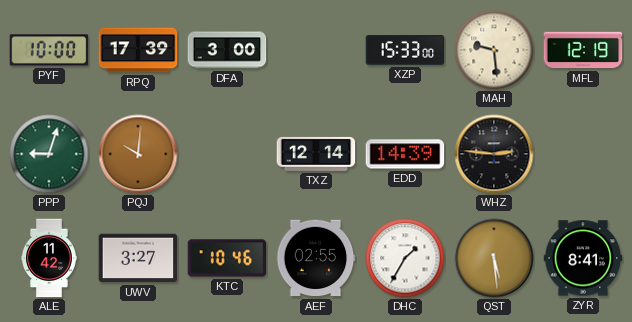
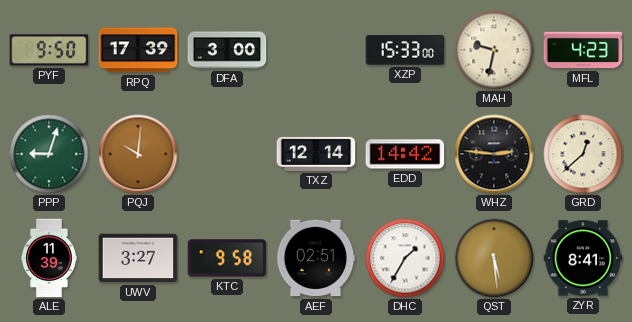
PYF: 10:00 -> 9:50 (49, 50)
MAH: 9:29 -> 9:32 (494, 50)
MFL: 12:19 -> 4:23 (583, 50)
EDD: 14:39 -> 14:42 (405, 154)
GRD: none -> 12:38 (583, 154)
ALE: 11:42 -> 11:39 (50, 258)
KTC: 10:46 -> 9:58 (227, 258)
AEF: 02:55 -> 02:51 (316, 258)
